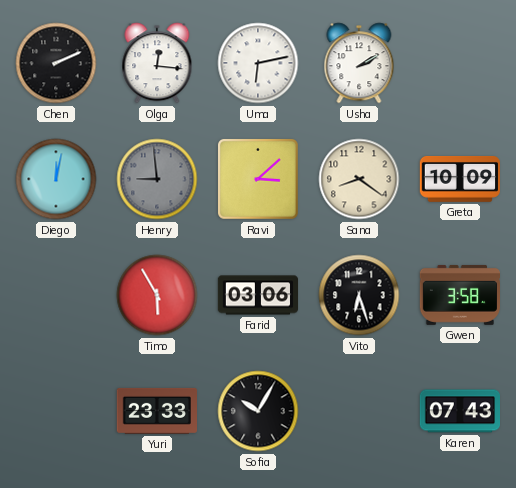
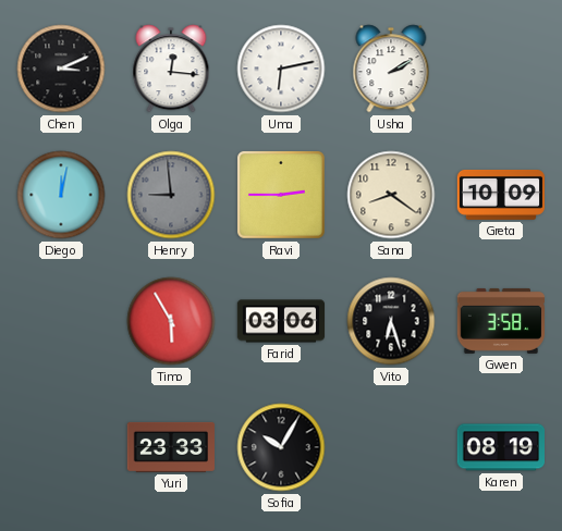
Chen: 2:11 -> 3:11 (61, 69)
Ravi: 3:08 -> 2:45 (281, 195)
Karen: 07:43 -> 08:19 (500, 447)
